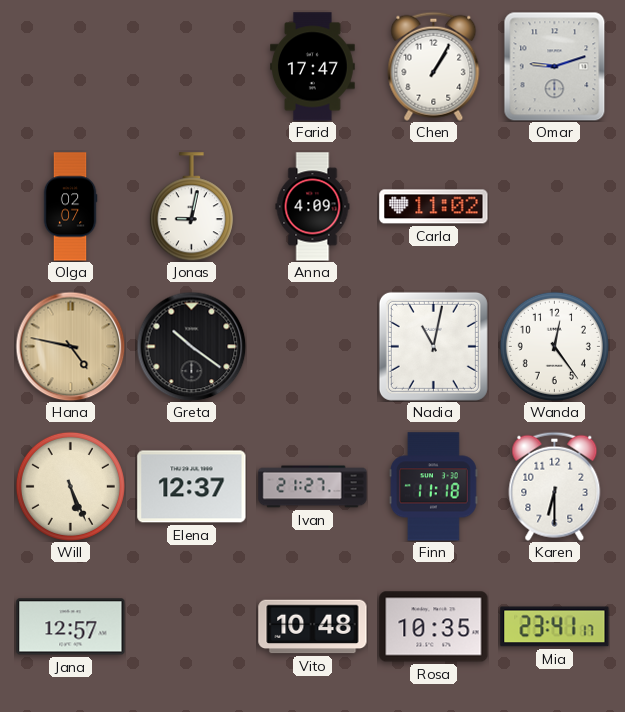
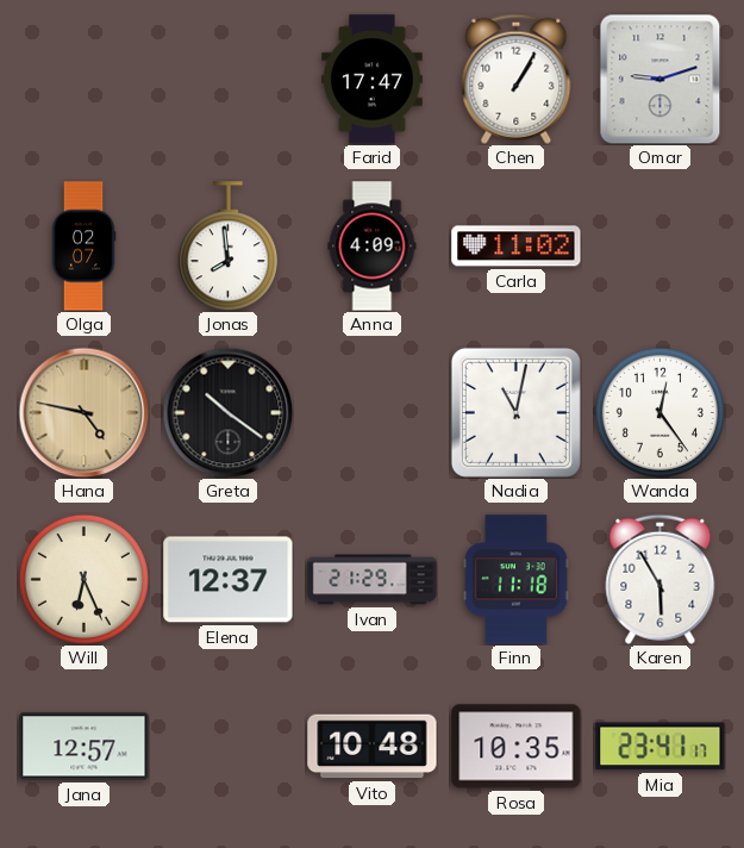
Jonas: 9:02 -> 7:59 (227, 247)
Will: 5:26 -> 6:26 (83, 579)
Ivan: 21:27 -> 21:29 (373, 580)
Karen: 6:30 -> 5:55 (661, 579)
